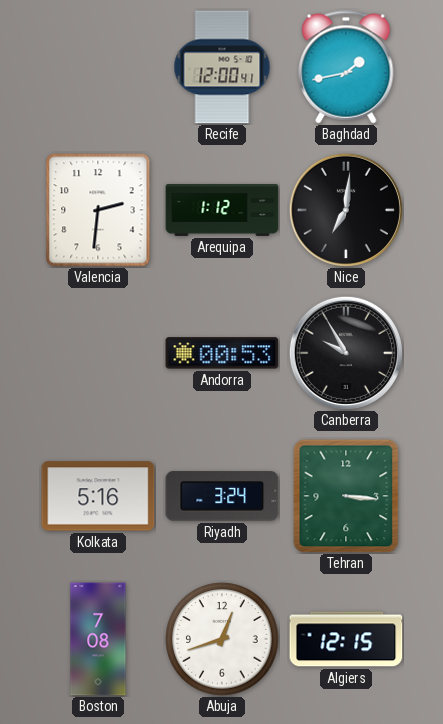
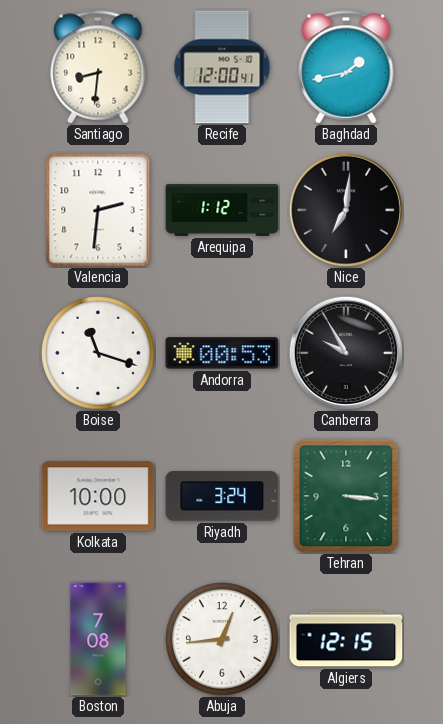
Santiago: none -> 8:31 (98, 67)
Boise: none -> 11:18 (98, 353)
Kolkata: 5:16 -> 10:00 (98, 496)
Abuja: 12:42 -> 12:44 (222, 639)
